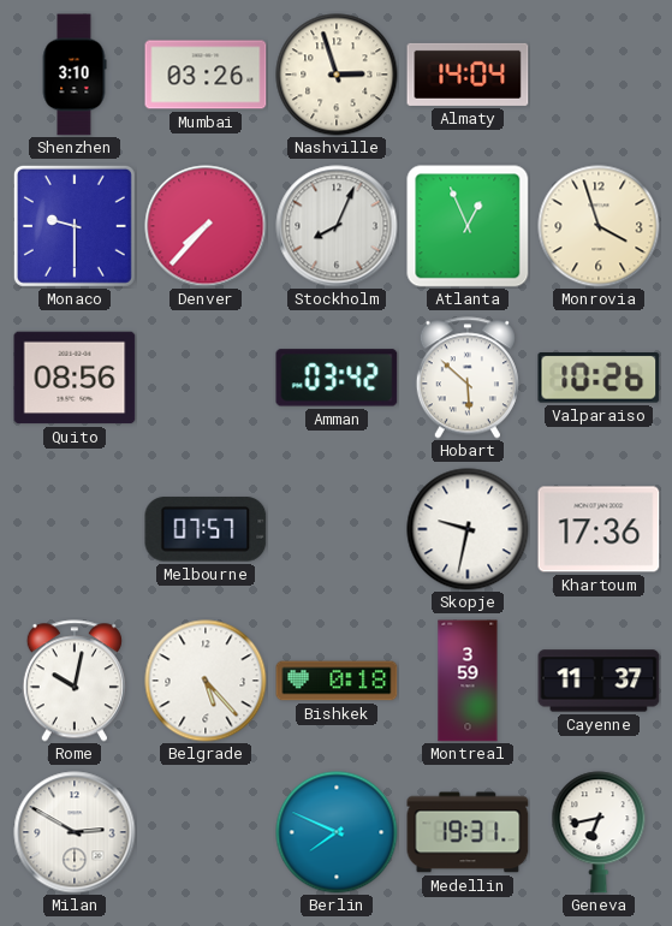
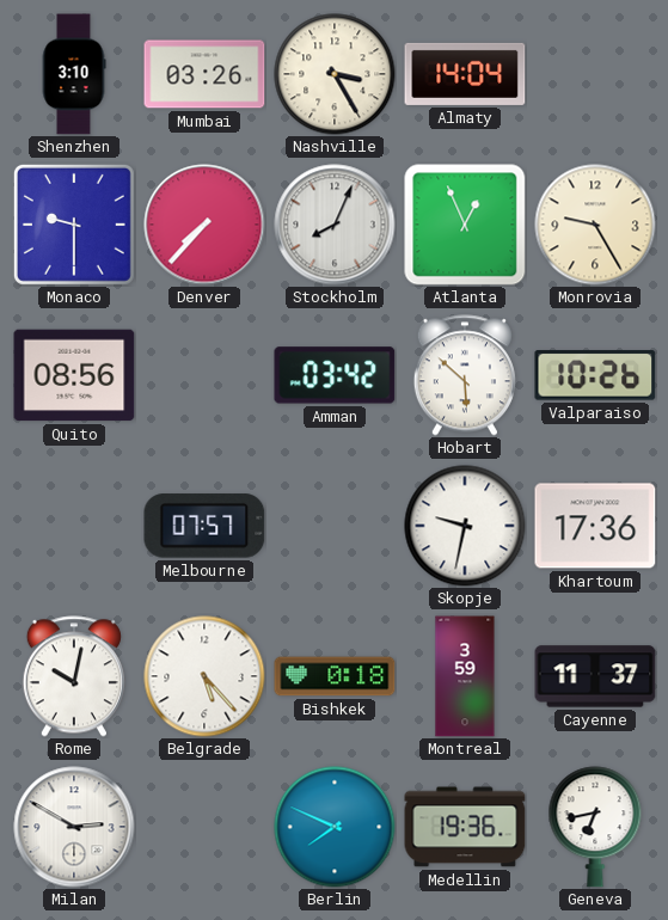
Nashville: 2:57 -> 3:25 (335, 74)
Monrovia: 3:57 -> 9:25 (595, 225)
Medellin: 19:31 -> 19:36 (465, 827)
